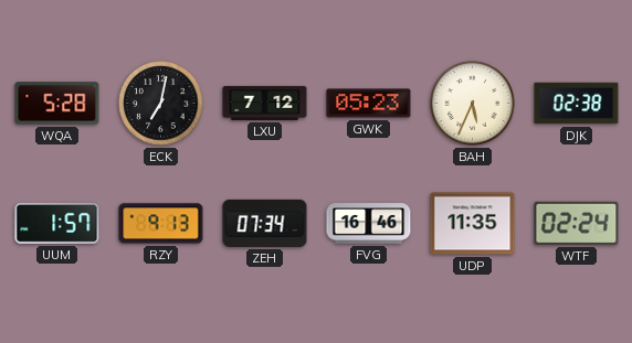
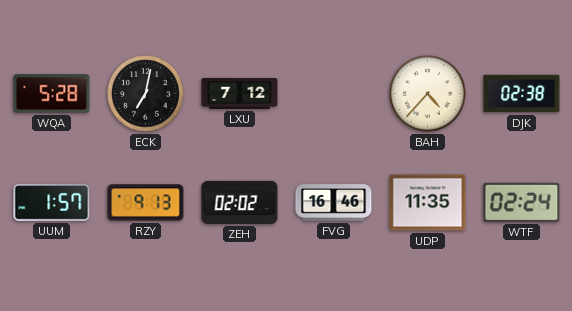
GWK: 05:23 -> none (369, 104)
BAH: 5:34 -> 4:37 (428, 94)
ZEH: 07:34 -> 02:02 (240, 202)
